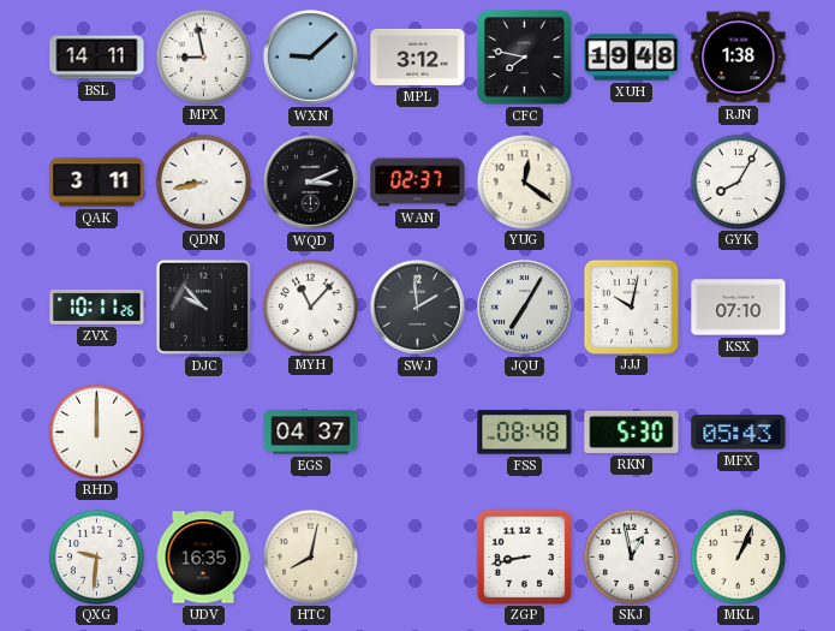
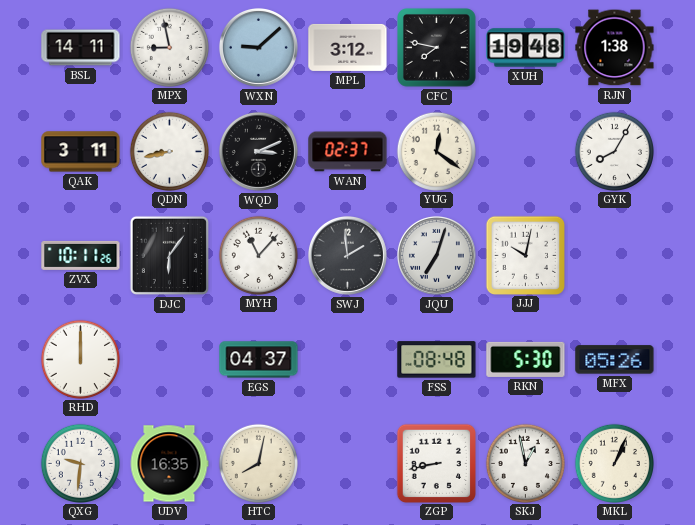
DJC: 9:53 -> 6:06 (169, 255)
JQU: 7:05 -> 7:03 (436, 255)
KSX: 07:10 -> none (739, 308)
MFX: 05:43 -> 05:26 (615, 360)
